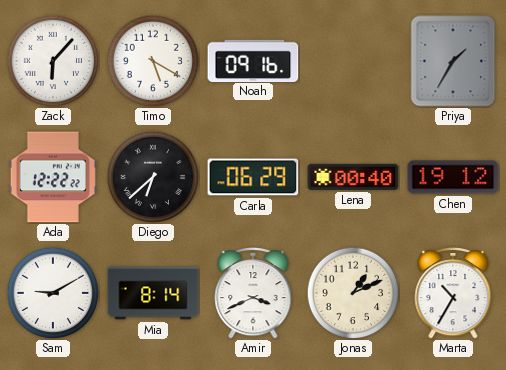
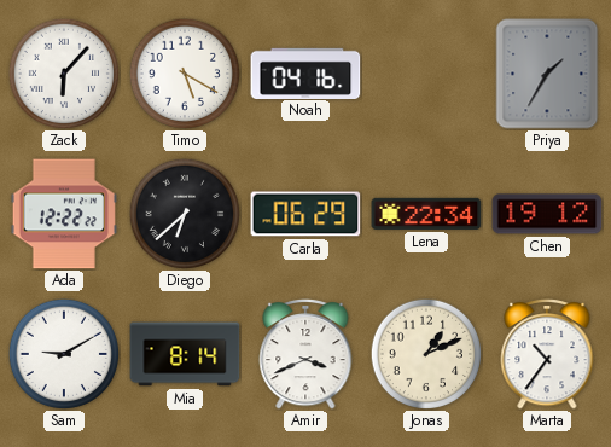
Noah: 09:16 -> 04:16 (305, 72)
Lena: 00:40 -> 22:34 (426, 214)
Marta: 10:35 -> 10:36 (547, 354)
